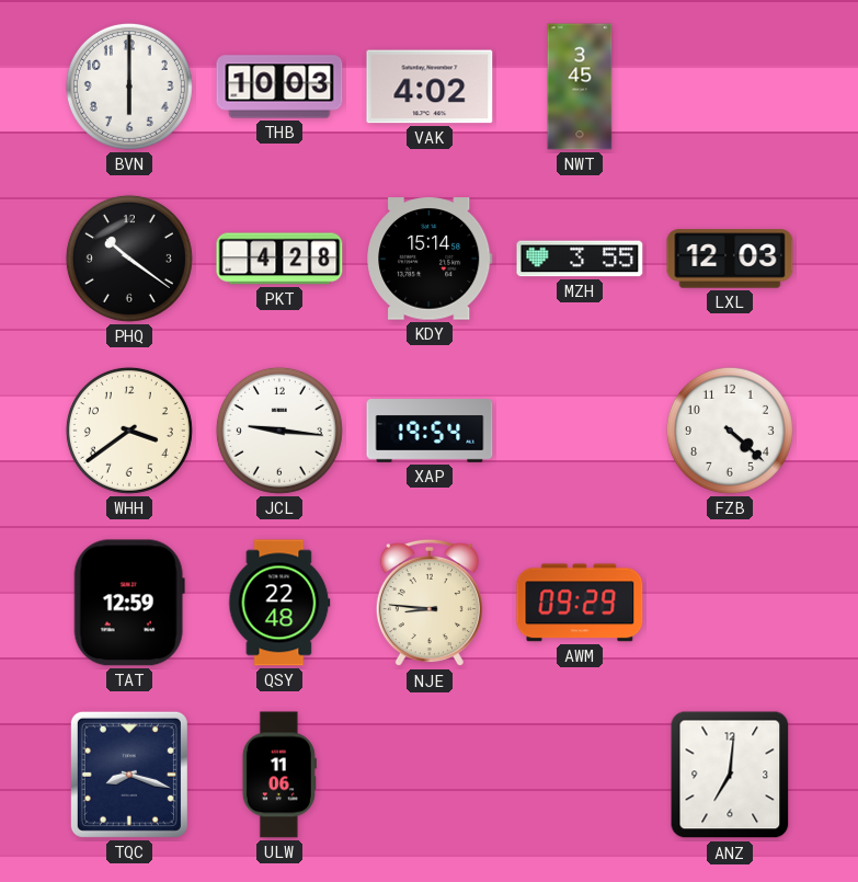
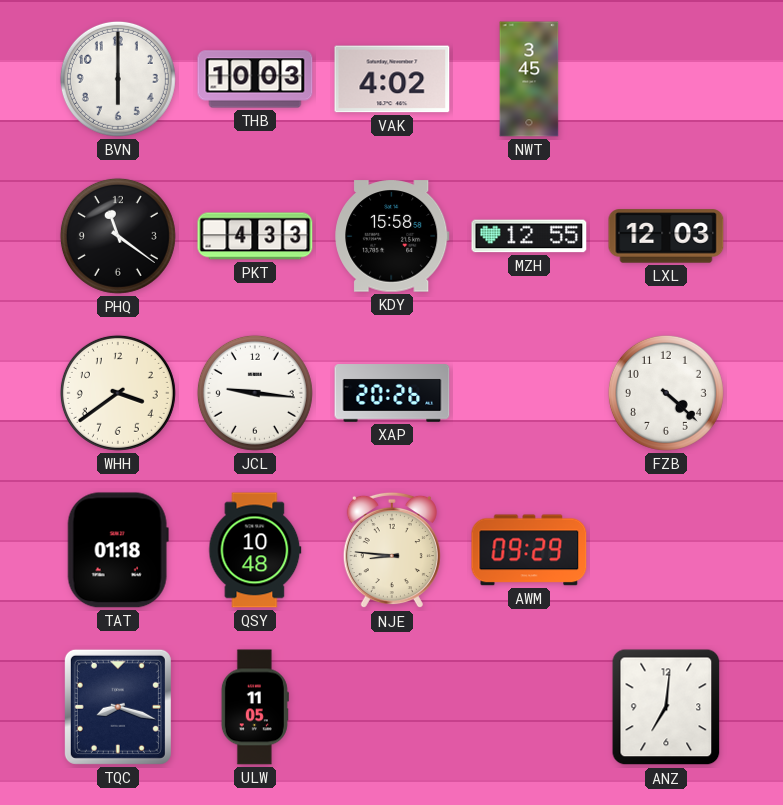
PHQ: 10:21 -> 11:21 (118, 236)
PKT: 4:28 -> 4:33 (255, 236)
KDY: 15:14 -> 15:58 (392, 236)
MZH: 3:55 -> 12:55 (529, 236)
XAP: 19:54 -> 20:26 (392, 393)
TAT: 12:59 -> 01:18 (118, 550)
QSY: 22:48 -> 10:48 (255, 550)
ULW: 11:06 -> 11:05 (255, 707)
